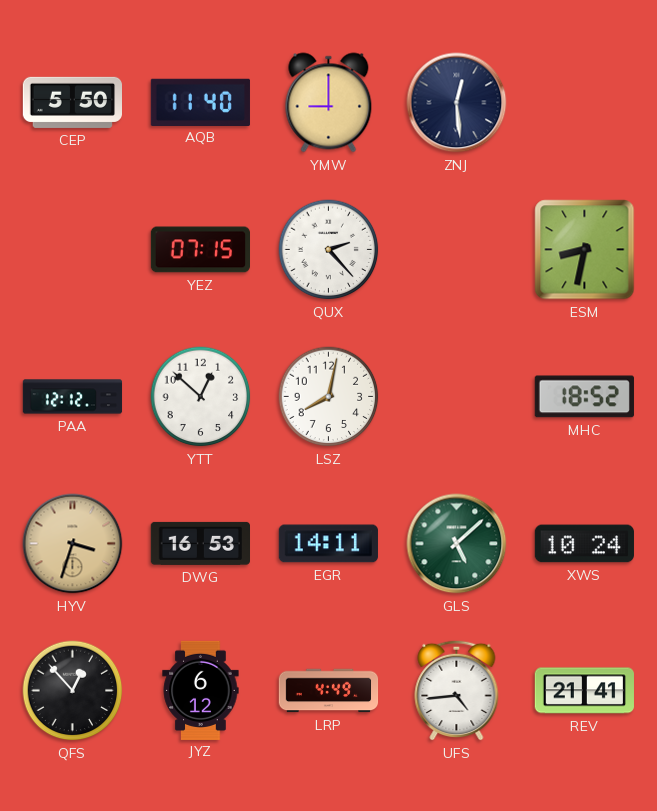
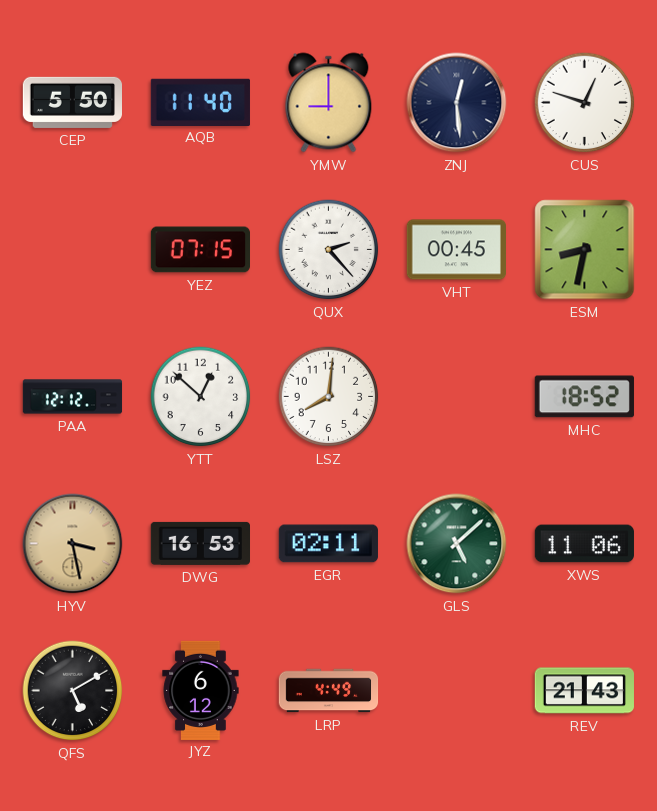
CUS: none -> 12:48 (585, 103)
VHT: none -> 00:45 (456, 250)
LSZ: 8:02 -> 8:01 (329, 397)
HYV: 3:33 -> 3:28 (73, 544)
EGR: 14:11 -> 02:11 (328, 544)
XWS: 10:24 -> 11:06 (584, 544)
QFS: 12:53 -> 5:10 (73, 691)
UFS: 4:44 -> none (457, 690)
REV: 21:41 -> 21:43 (584, 691)
